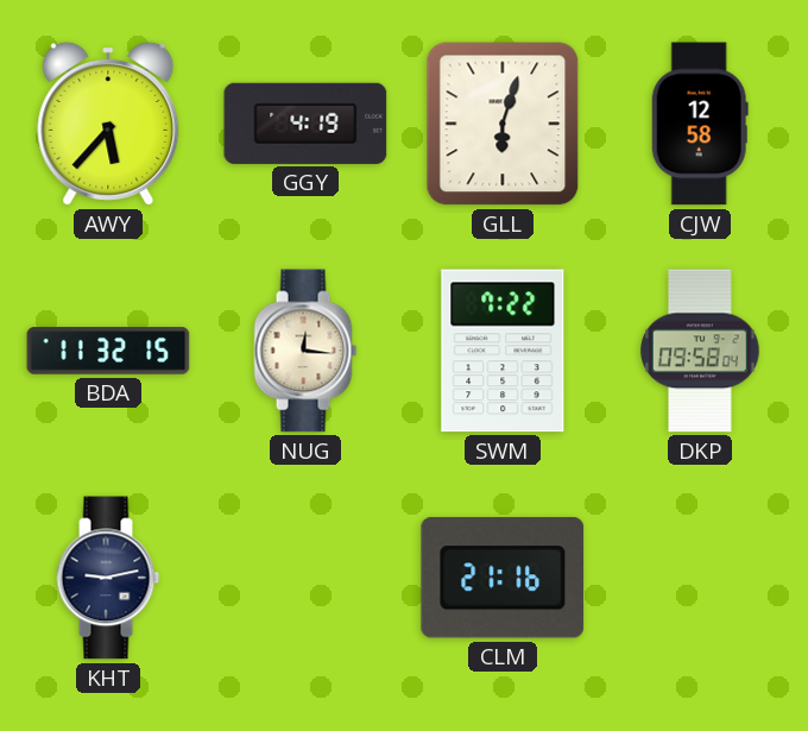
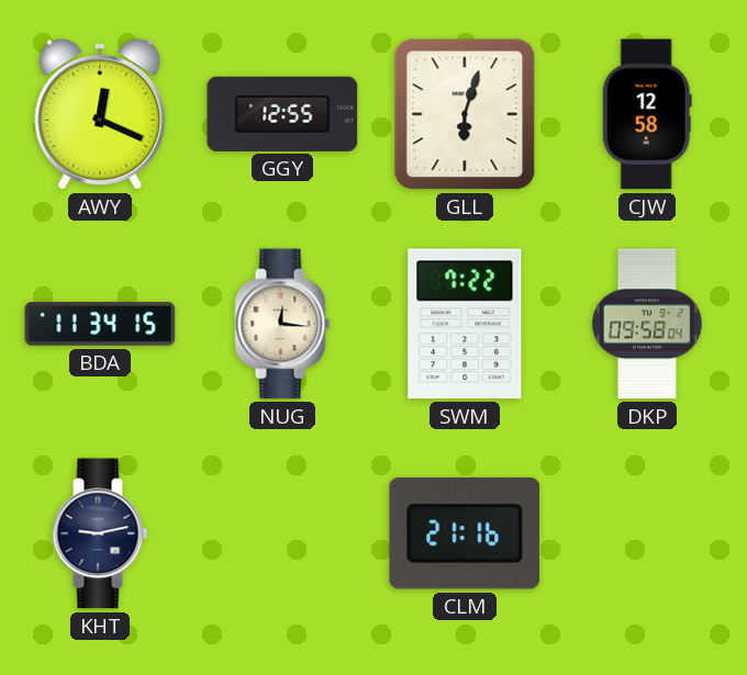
AWY: 5:37 -> 12:19 (100, 114)
GGY: 4:19 -> 12:55 (282, 114)
BDA: 11:32 -> 11:34 (100, 324)
